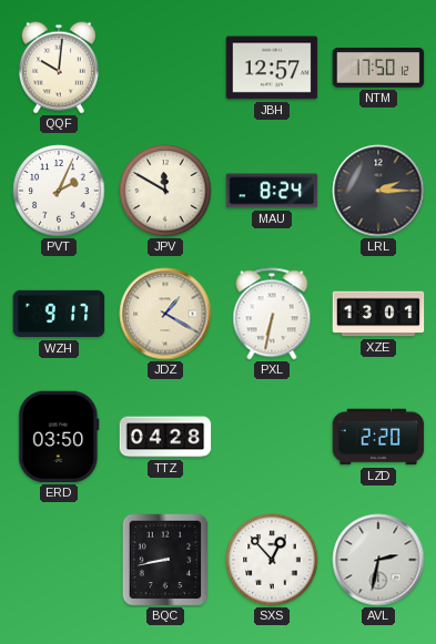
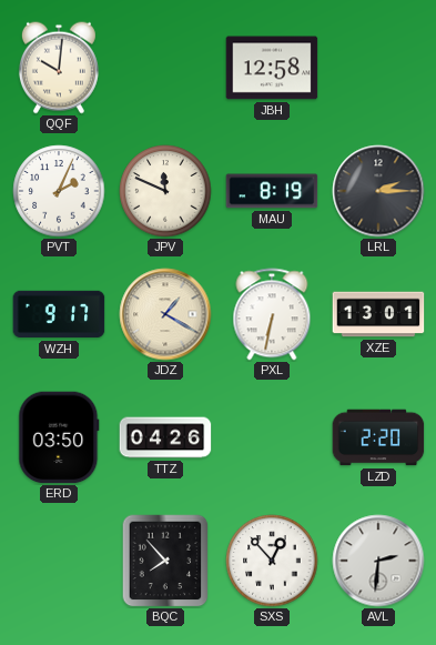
JBH: 12:57 -> 12:58 (272, 68)
NTM: 17:50 -> none (378, 69)
JPV: 11:50 -> 11:49 (165, 191)
MAU: 8:24 -> 8:19 (272, 191)
TTZ: 04:28 -> 04:26 (165, 437)
BQC: 8:43 -> 7:53 (165, 561)
AVL: 2:32 -> 2:31 (378, 561)
